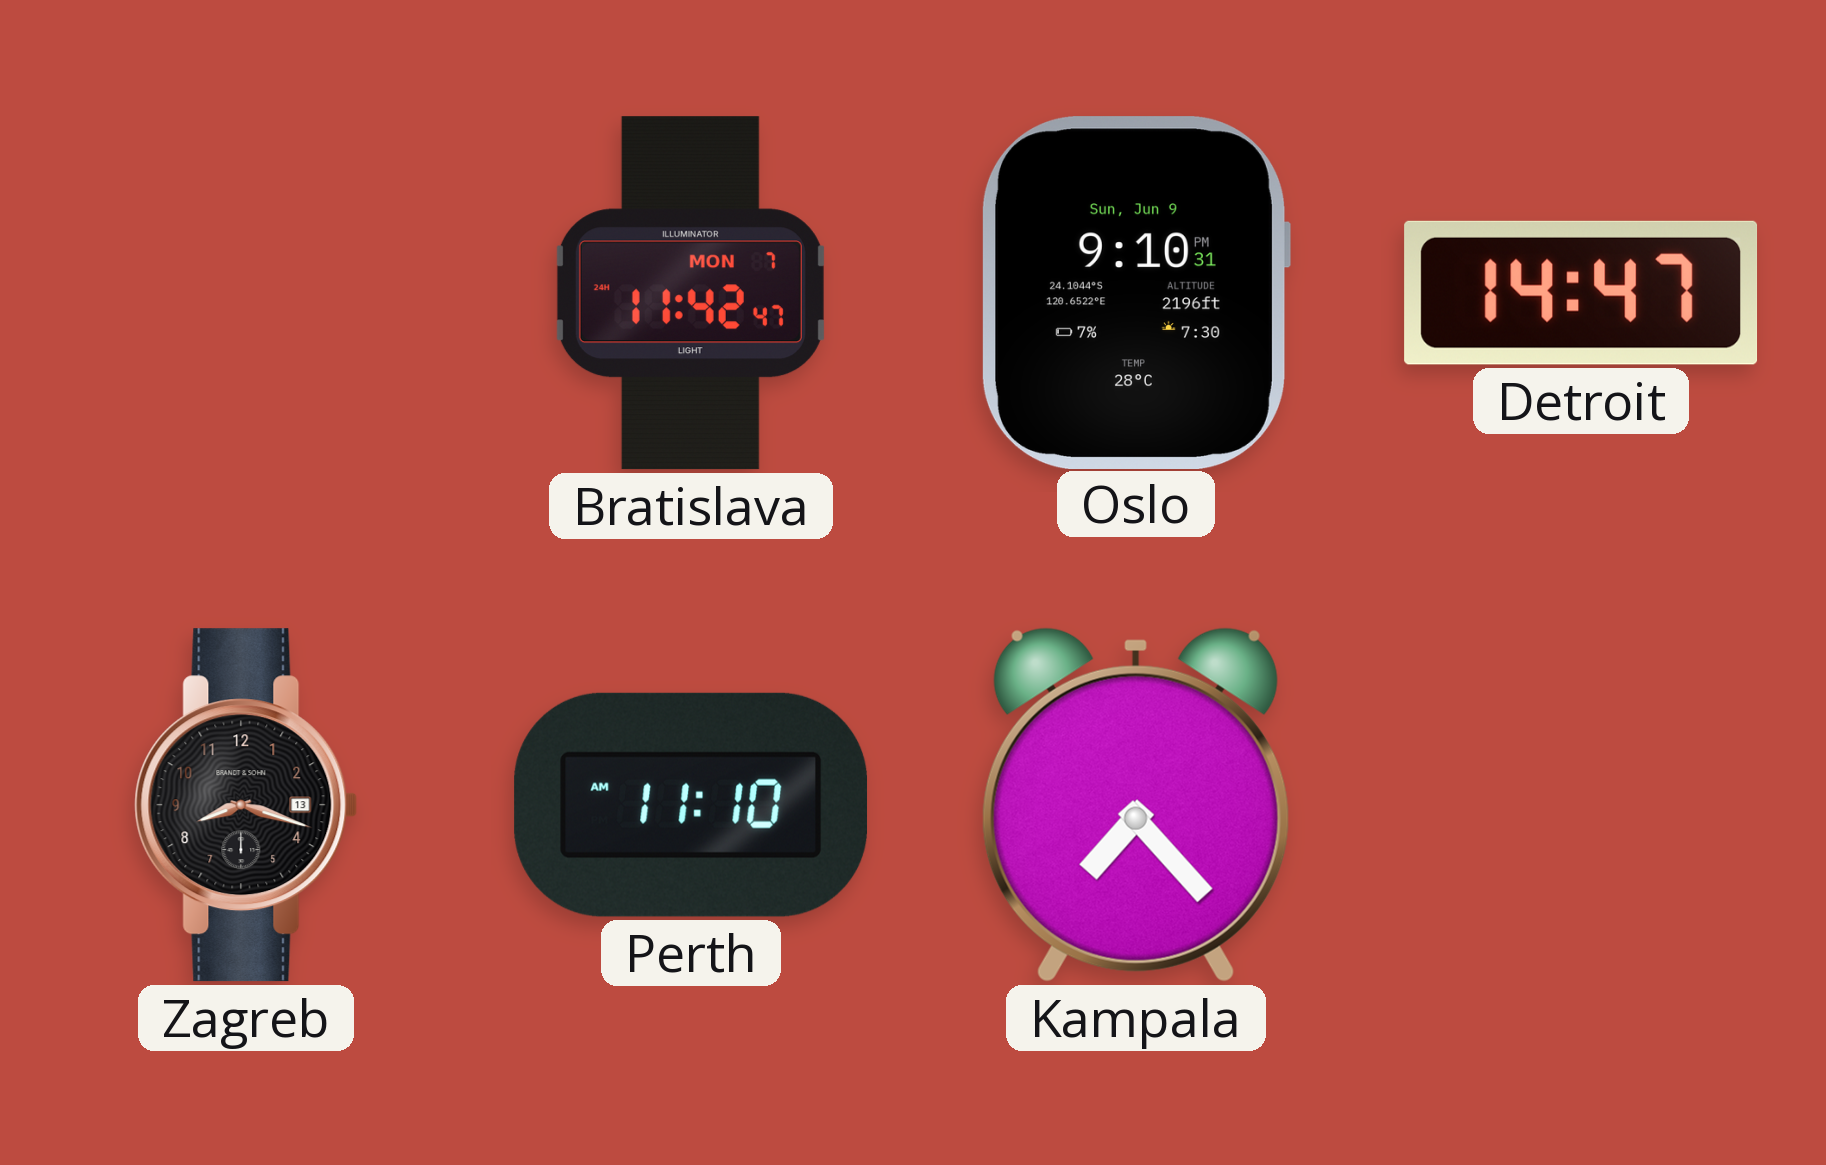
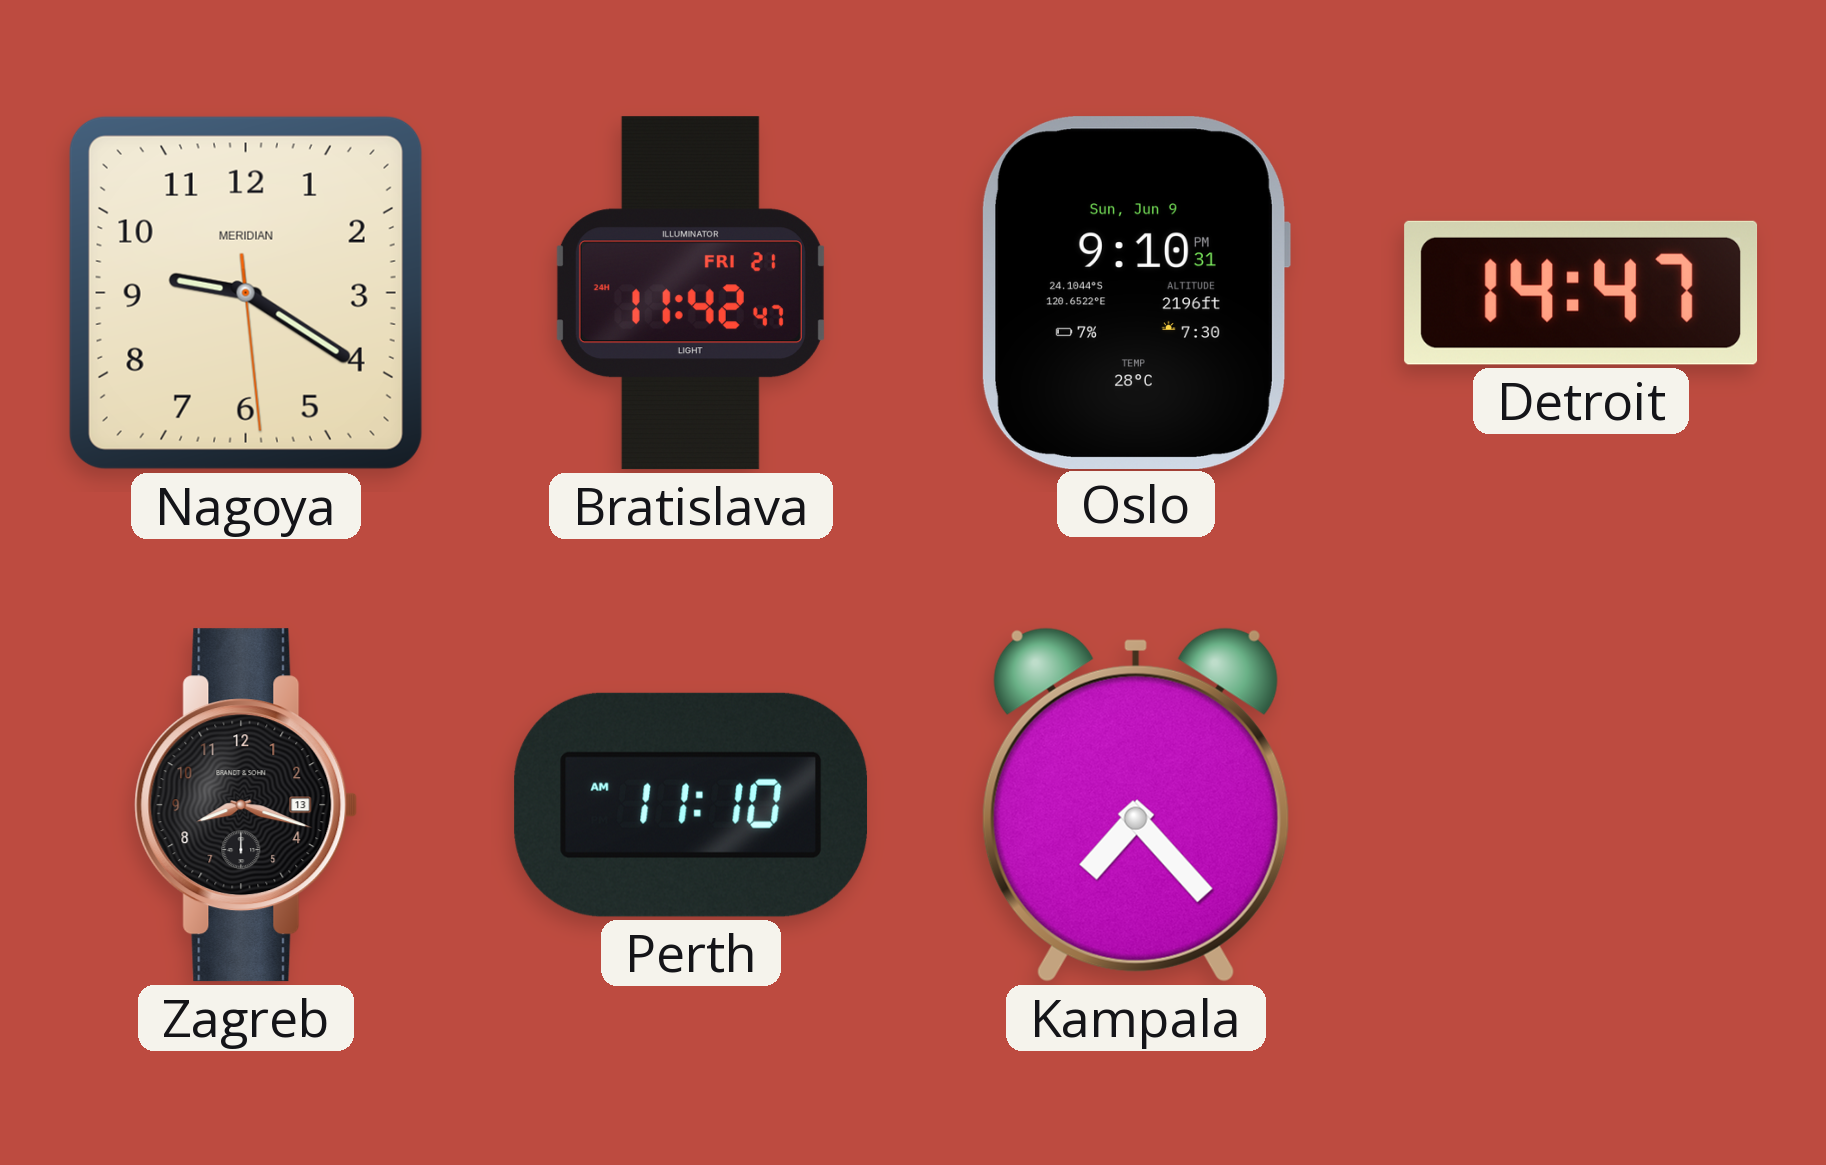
Nagoya: none -> 9:20 (246, 293)
Bratislava date: MON 7 -> FRI 21 (691, 293)
